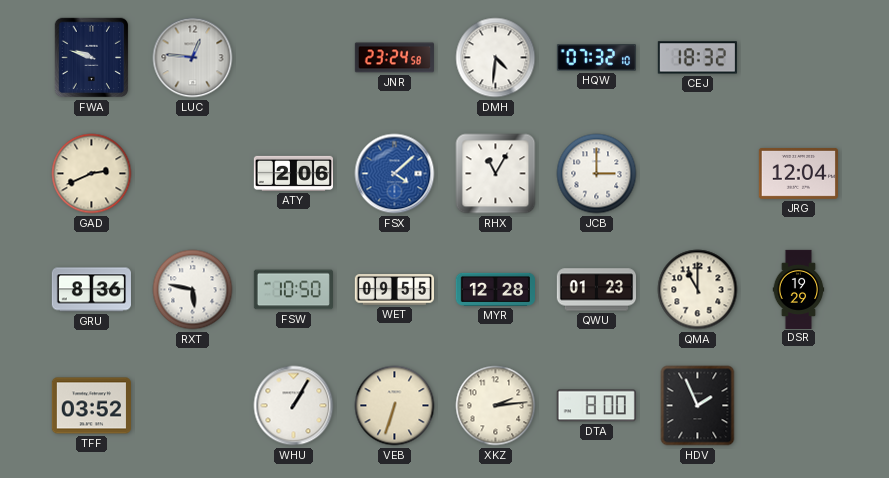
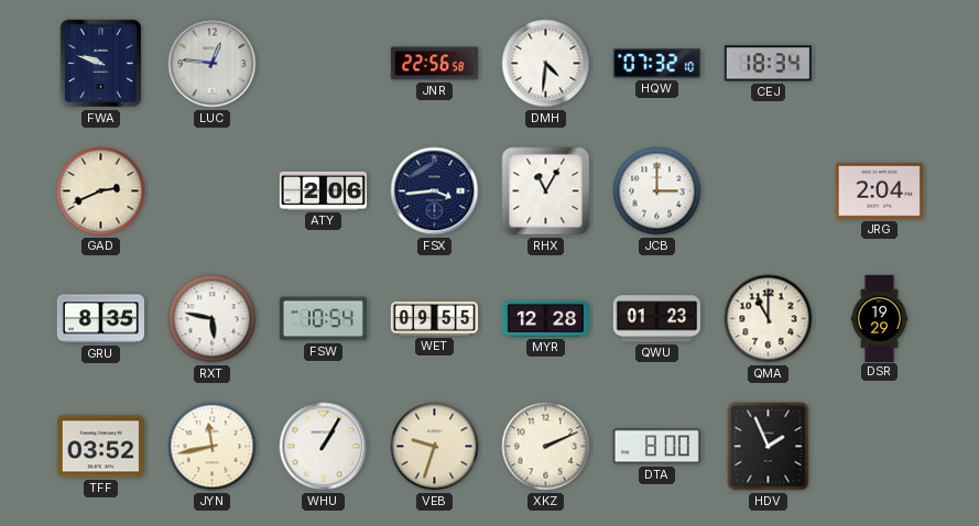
JNR: 23:24 -> 22:56 (434, 64)
CEJ: 18:32 -> 18:34 (768, 64)
FSX: 4:08 -> 3:44 (435, 191)
FSX dial: blue -> navy (435, 191)
JRG: 12:04 -> 2:04 (879, 190)
GRU: 8:36 -> 8:35 (100, 319)
FSW: 10:50 -> 10:54 (323, 319)
JYN: none -> 11:43 (213, 447)
VEB: 6:33 -> 9:33 (435, 447)
XKZ: 2:14 -> 2:11 (546, 447)
